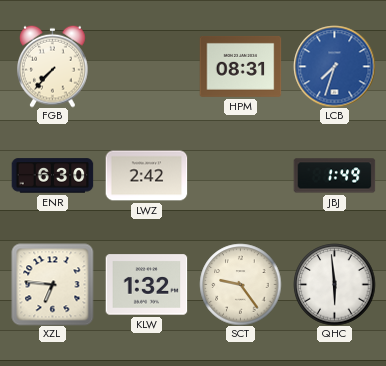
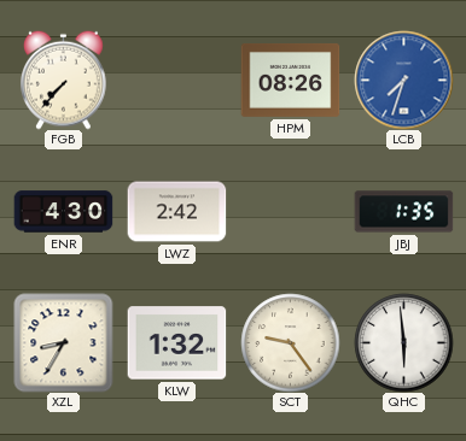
HPM: 08:31 -> 08:26 (290, 80)
ENR: 6:30 -> 4:30 (63, 212)
JBJ: 1:49 -> 1:35 (403, 212)
XZL: 6:46 -> 8:35 (63, 342)
